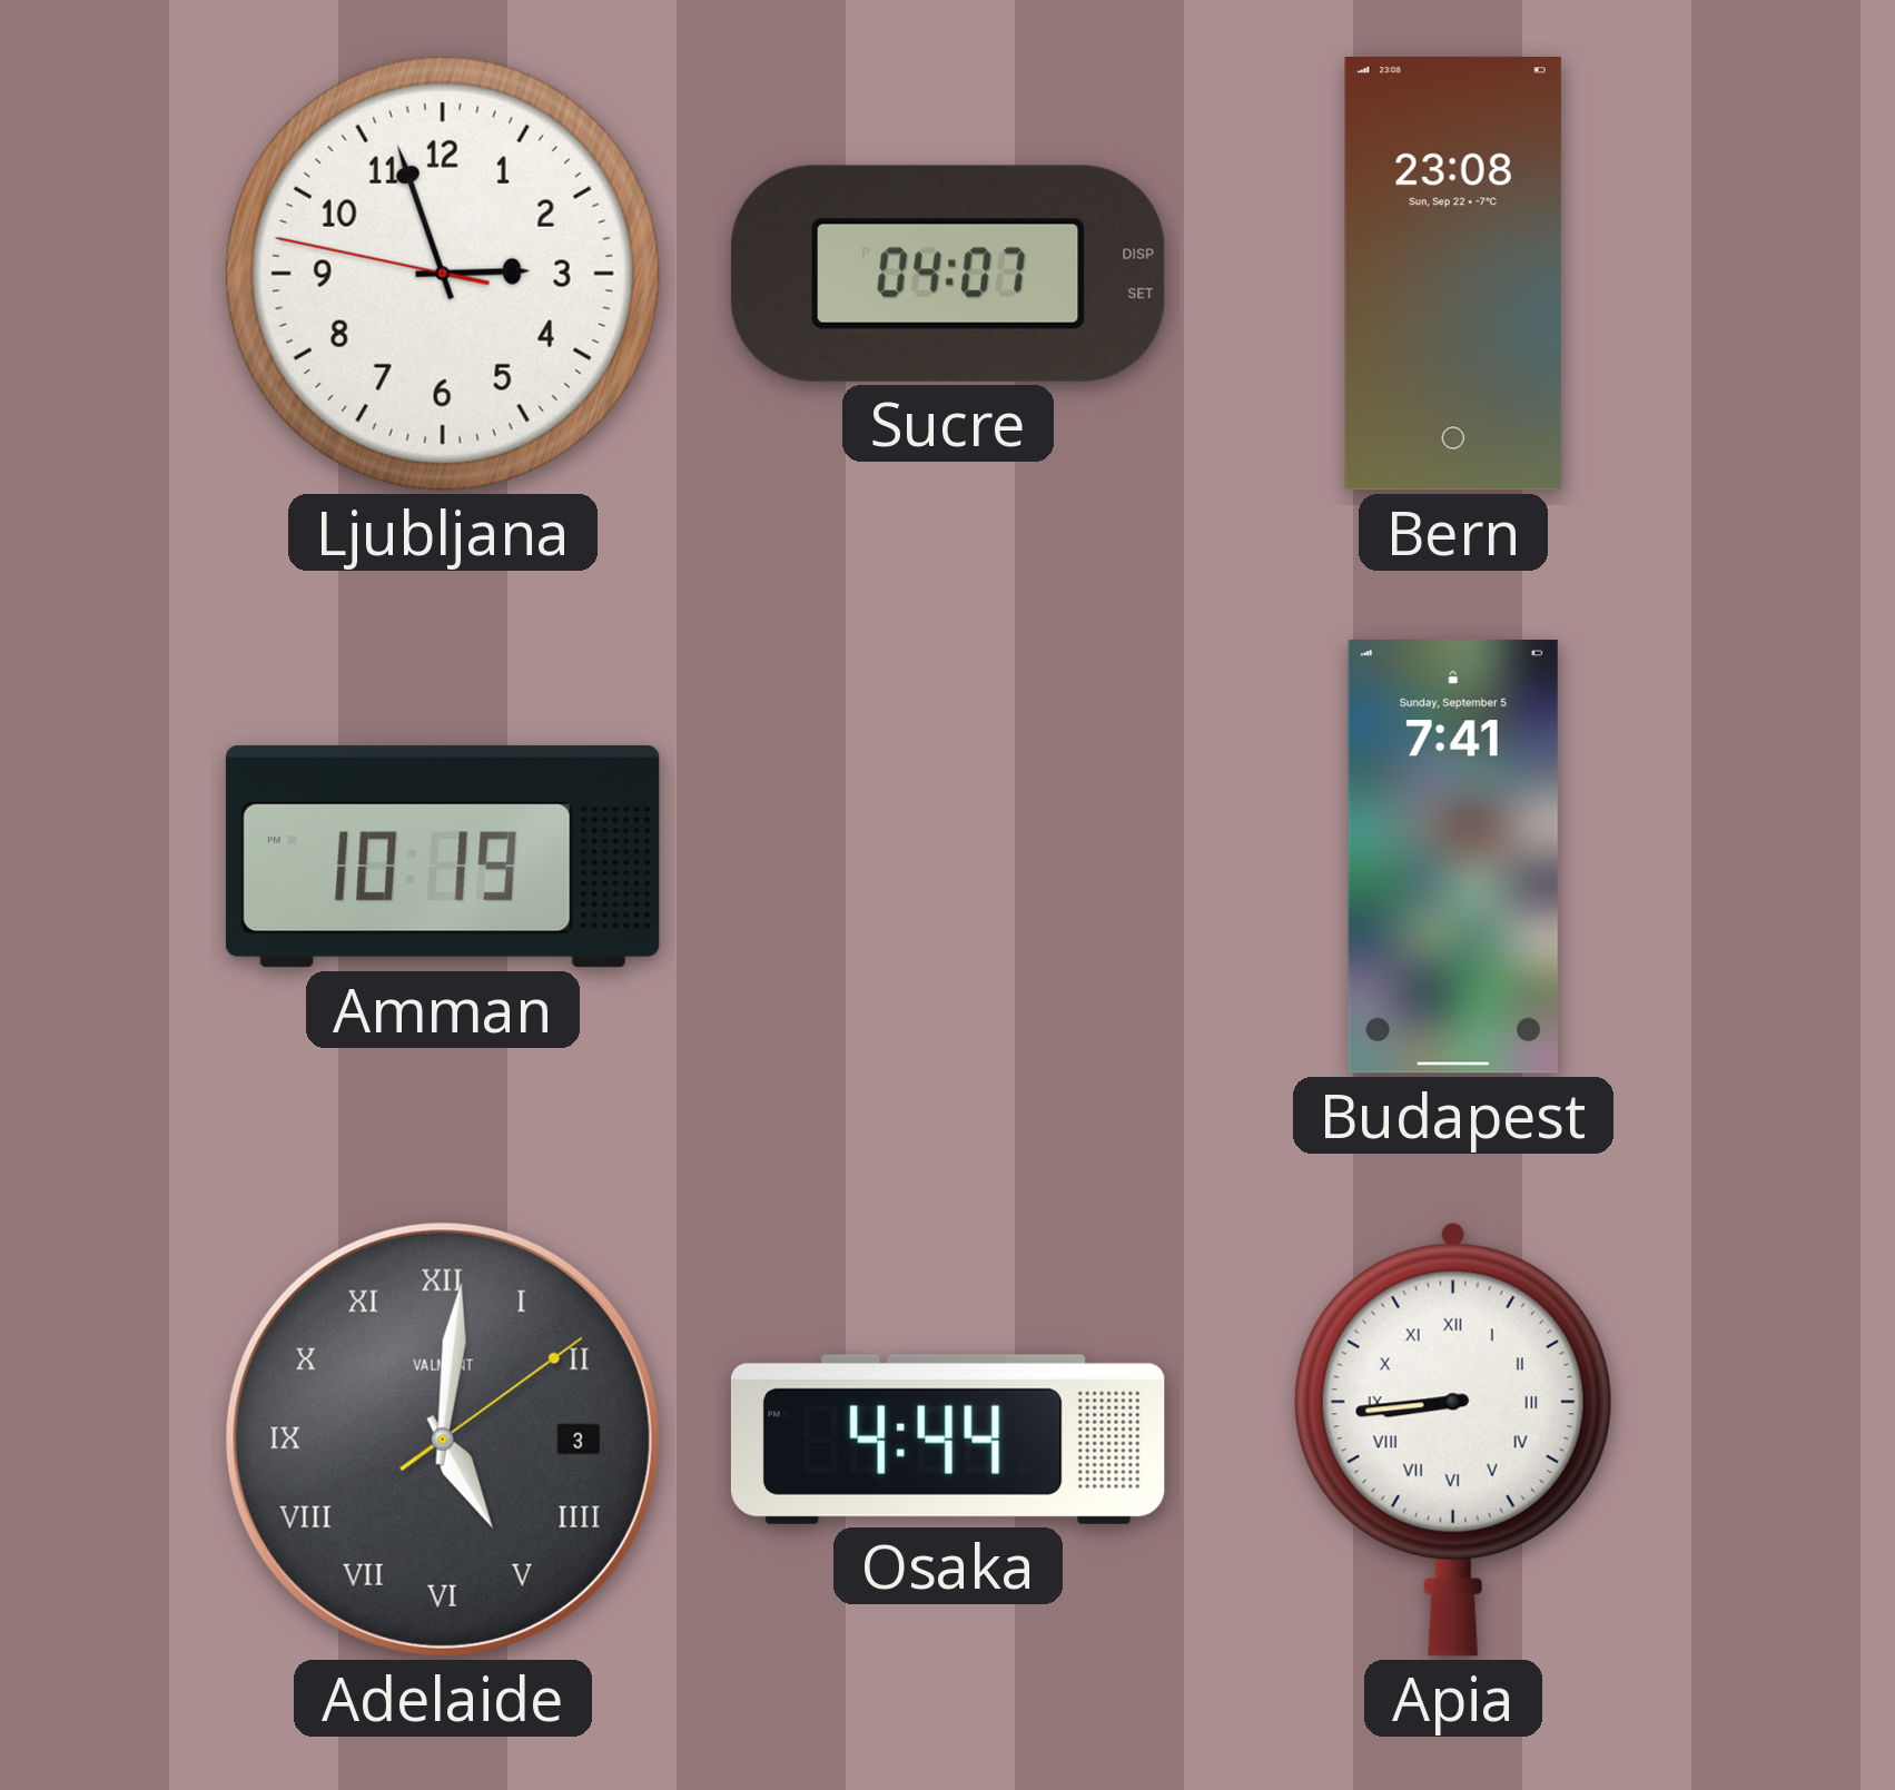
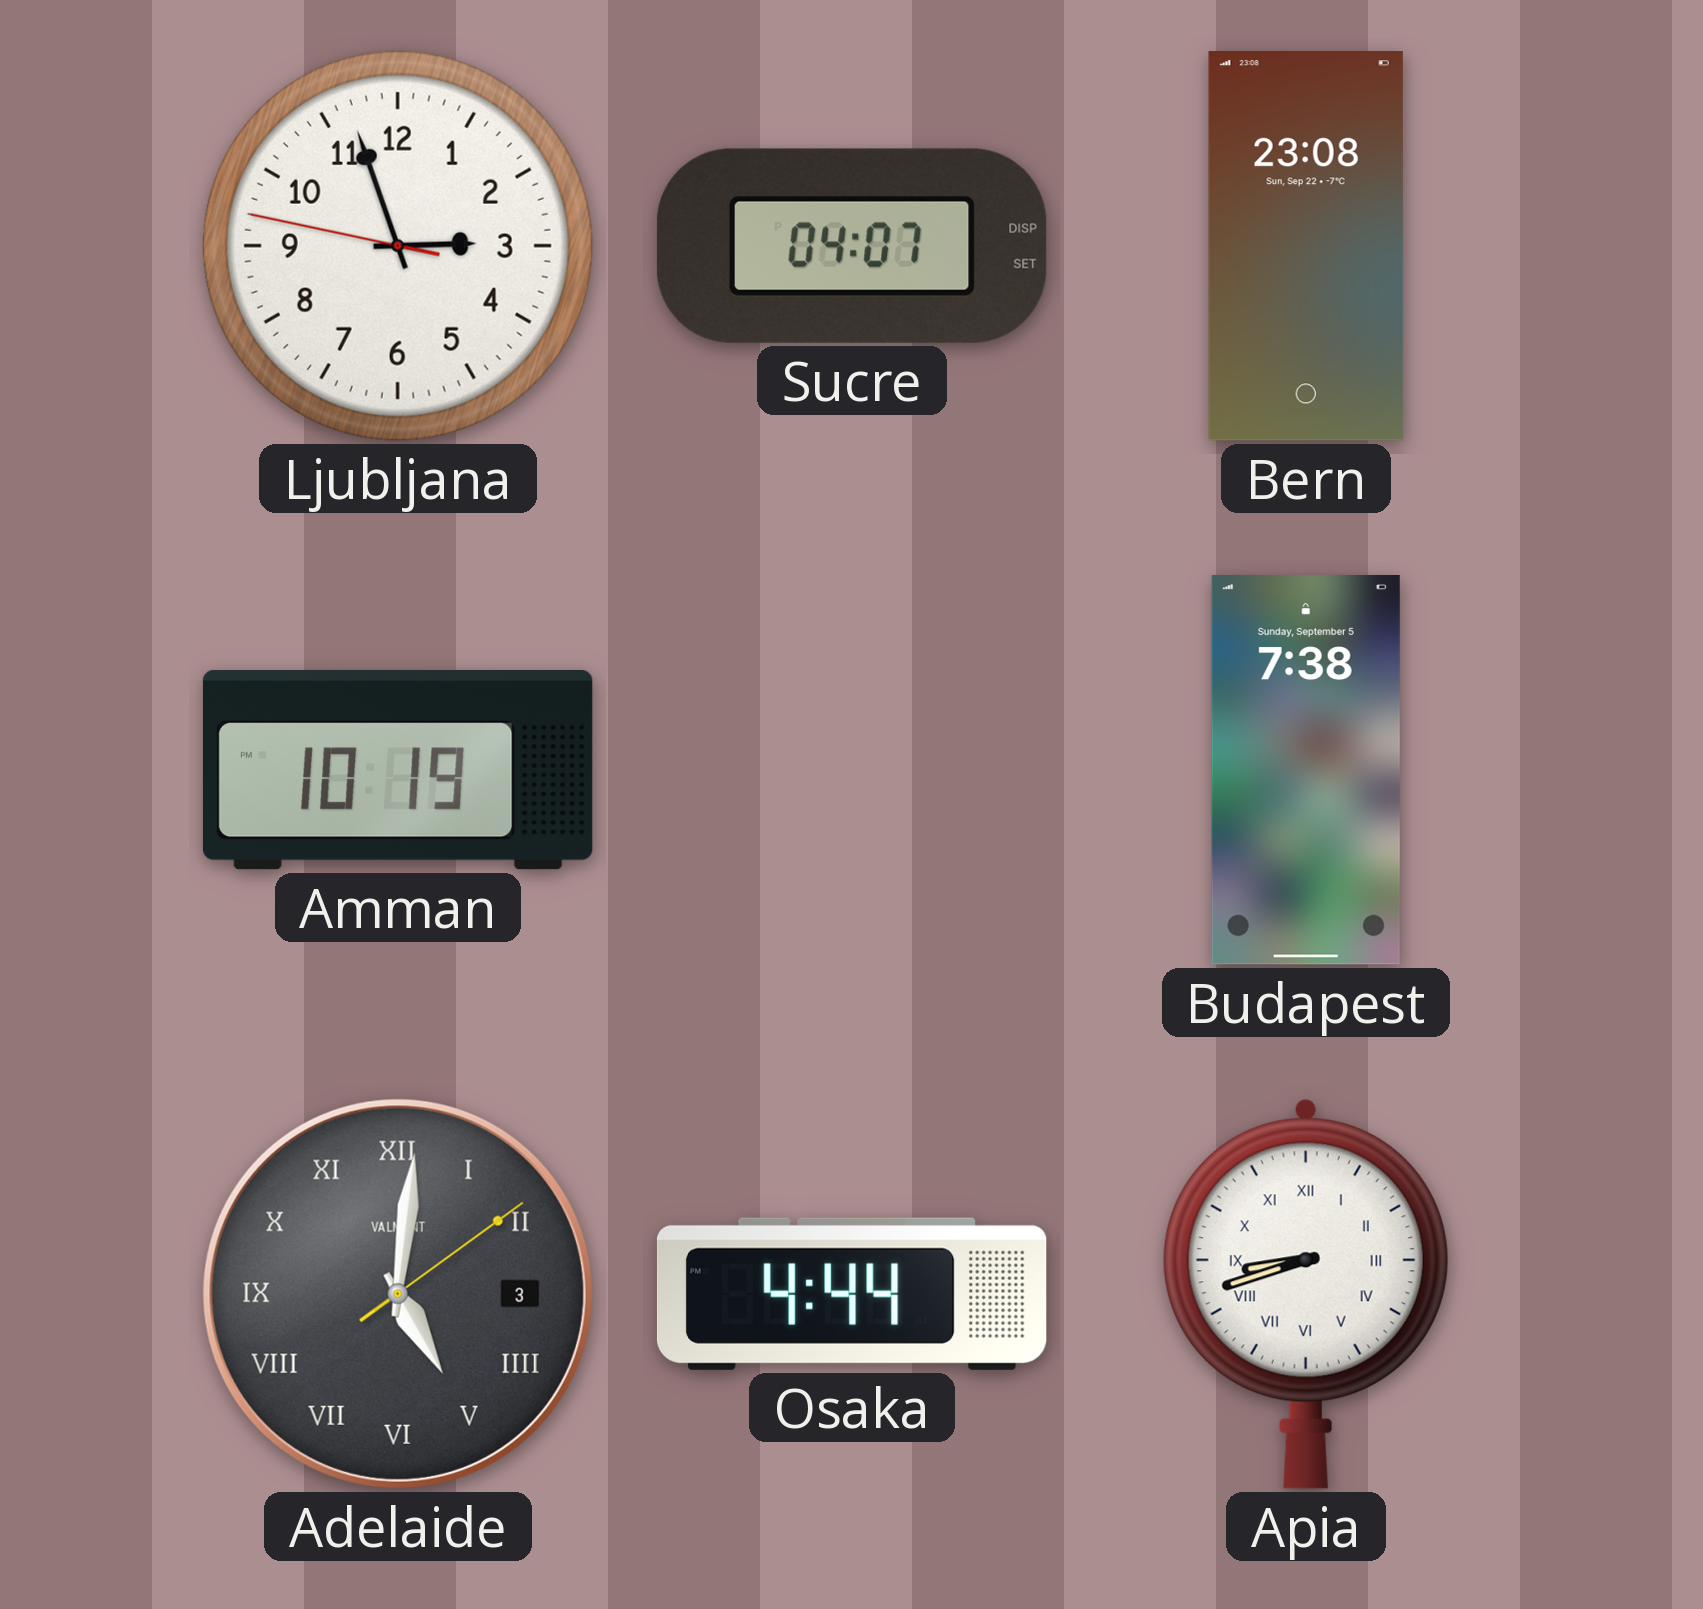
Budapest: 7:41 -> 7:38 (1306, 771)
Apia: 8:44 -> 8:42 (1306, 1294)
